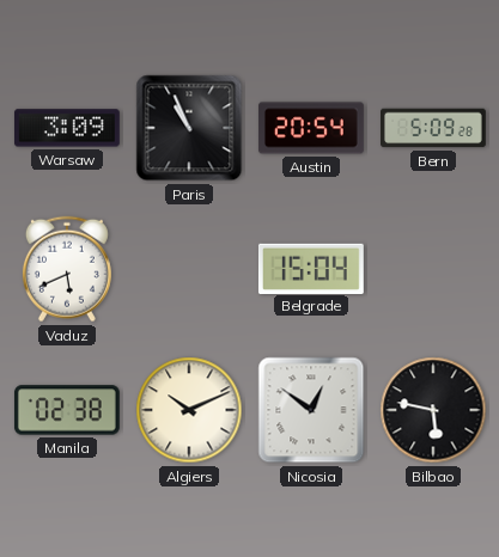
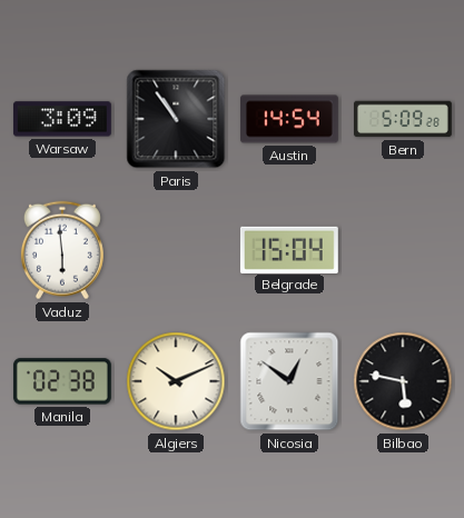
Paris: 10:56 -> 10:54 (176, 119)
Austin: 20:54 -> 14:54 (289, 119)
Vaduz: 5:41 -> 5:59 (62, 250)
